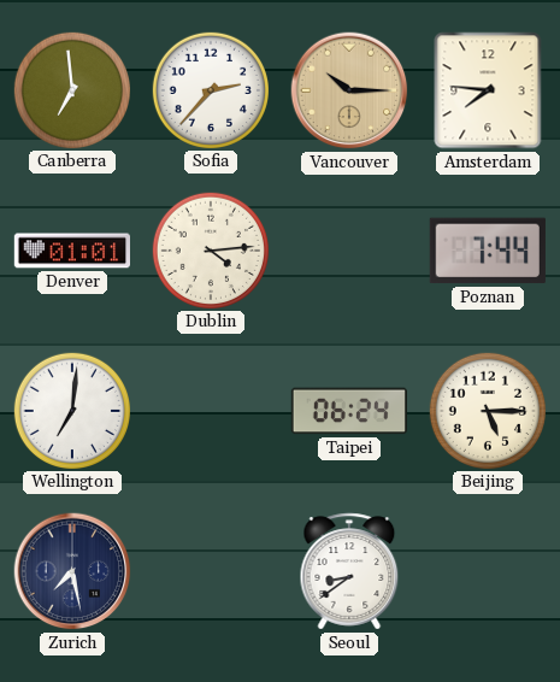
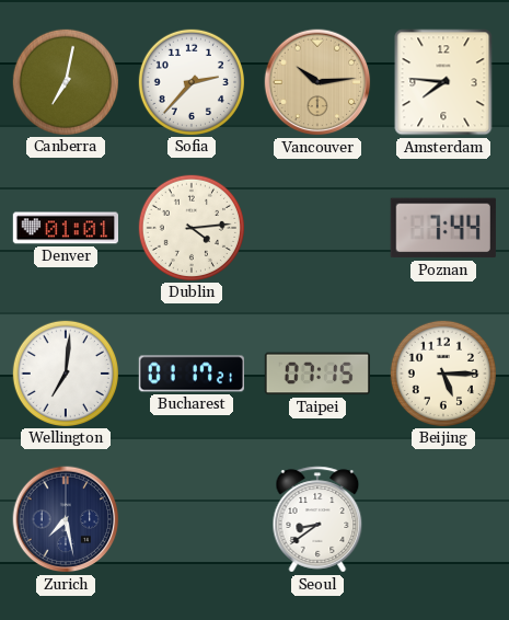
Canberra: 6:59 -> 7:02 (65, 81)
Vancouver: 10:15 -> 10:14 (317, 82)
Bucharest: none -> 01:17 (190, 374)
Taipei: 06:24 -> 07:15 (316, 374)
